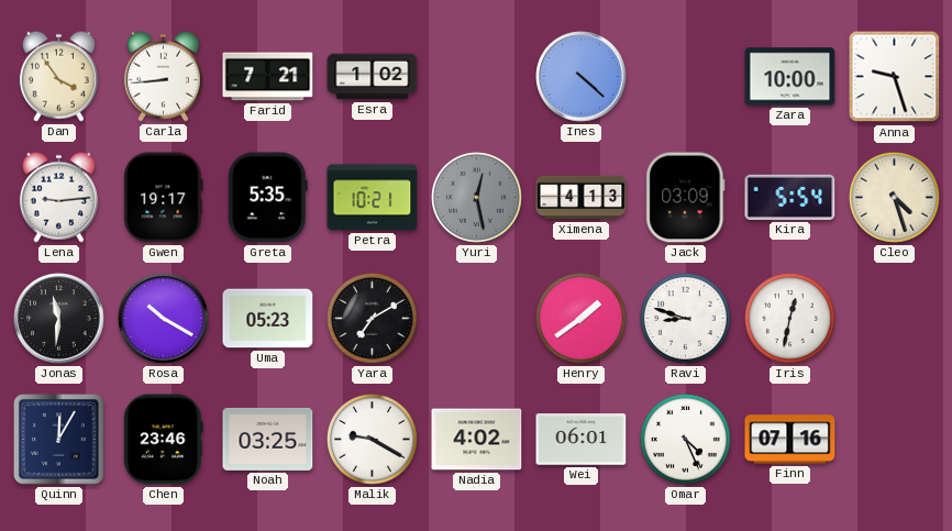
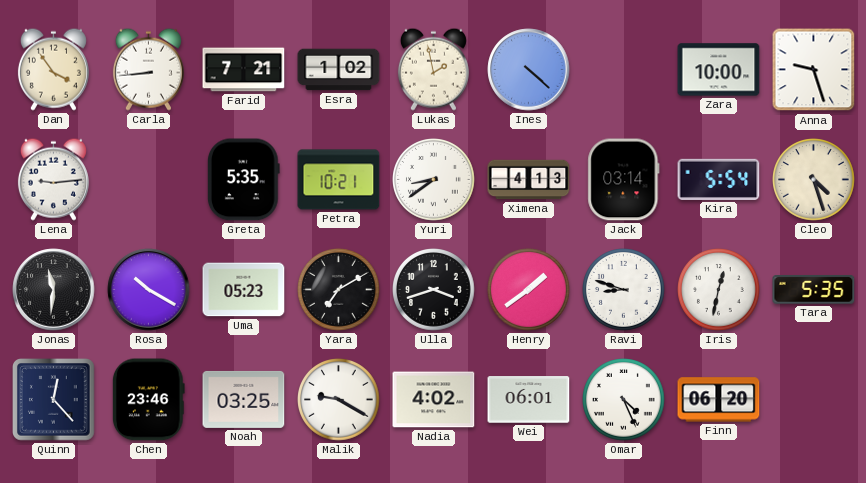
Lukas: none -> 1:58 (433, 69)
Gwen: 19:17 -> none (164, 198)
Yuri: 12:28 -> 8:39 (434, 180)
Yuri dial: grey -> white (434, 180)
Jack: 03:09 -> 03:14 (624, 180)
Ulla: none -> 3:42 (434, 290)
Tara: none -> 5:35 (814, 290)
Quinn: 12:05 -> 12:23 (54, 400)
Finn: 07:16 -> 06:20 (719, 400)
